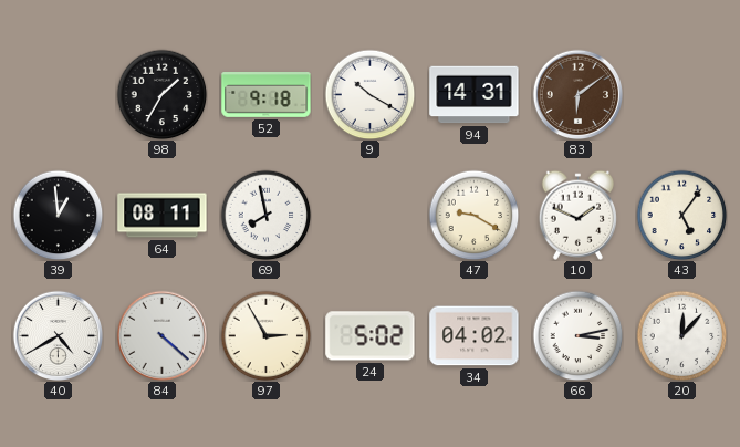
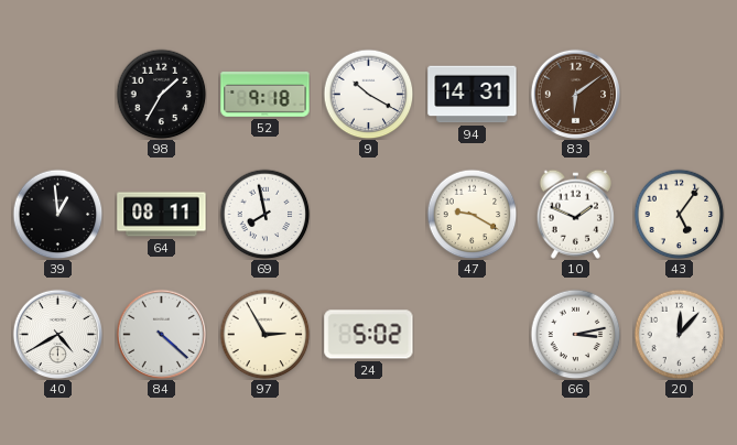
34: 04:02 -> none (475, 336)
